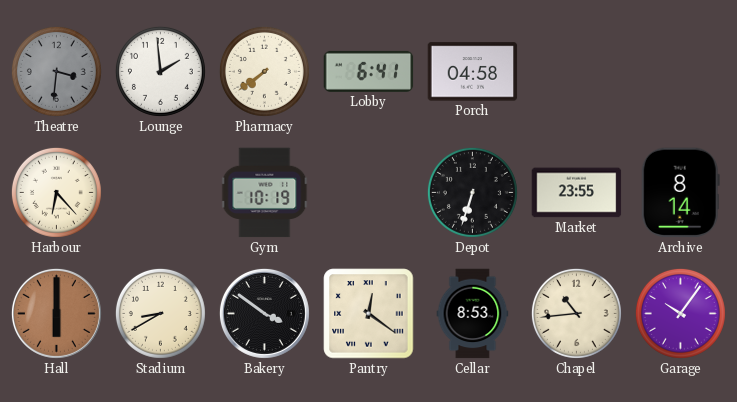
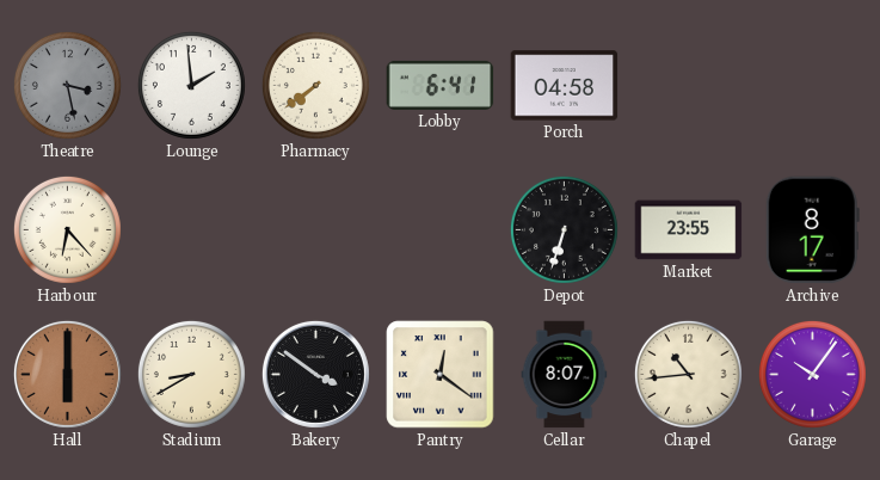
Theatre: 3:31 -> 3:28 (67, 85)
Gym: 10:19 -> none (265, 193)
Archive: 8:14 -> 8:17 (812, 230)
Cellar: 8:53 -> 8:07 (565, 375)
